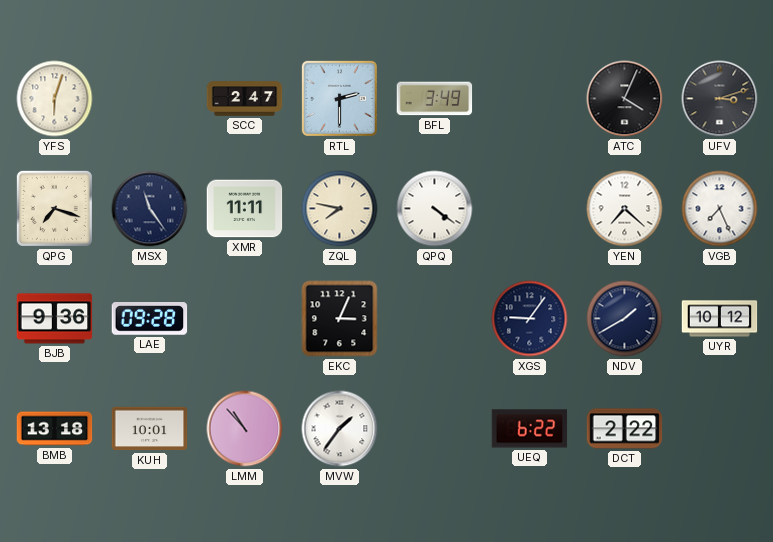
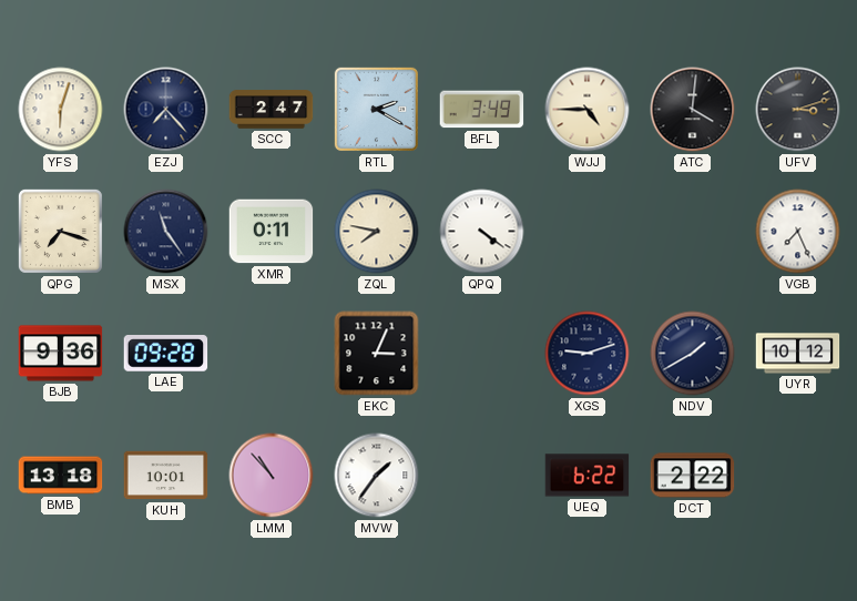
EZJ: none -> 7:23 (166, 110)
RTL: 2:30 -> 2:20 (376, 109)
WJJ: none -> 4:45 (588, 110)
ATC: 4:04 -> 4:01 (693, 110)
XMR: 11:11 -> 0:11 (272, 232)
YEN: 7:22 -> none (625, 209)
XGS: 9:06 -> 9:12 (588, 354)
